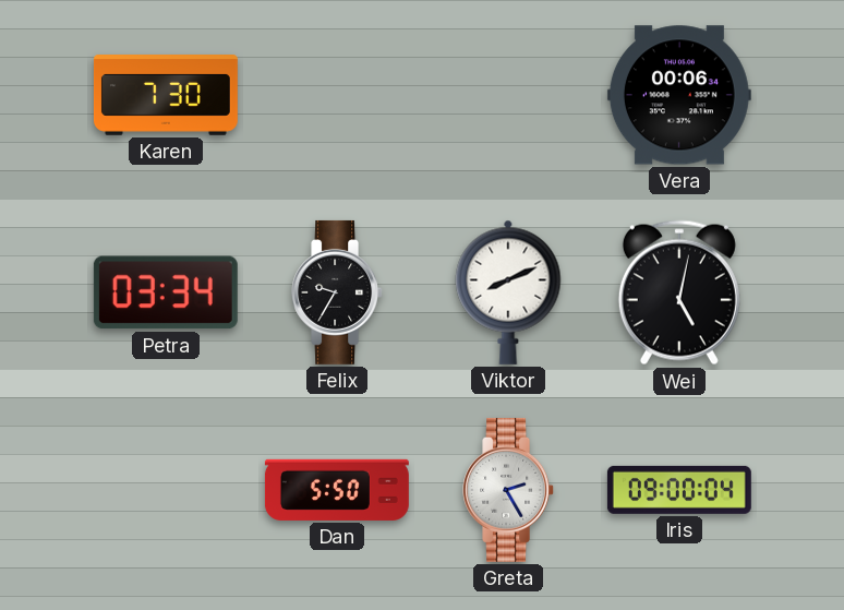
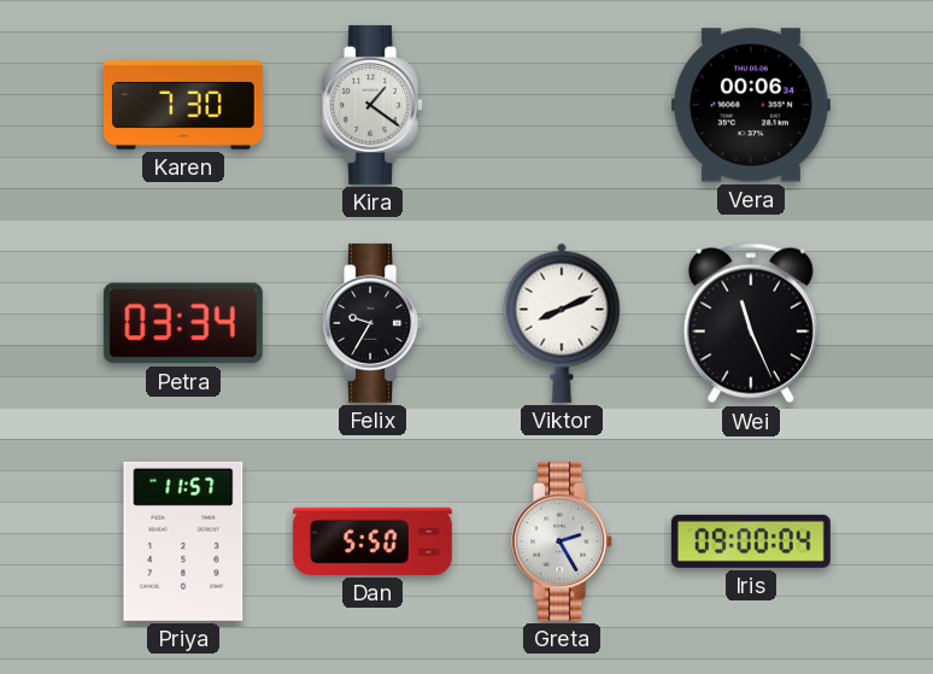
Kira: none -> 1:21 (374, 105)
Wei: 5:02 -> 11:26 (751, 323)
Priya: none -> 11:57 (183, 541)
